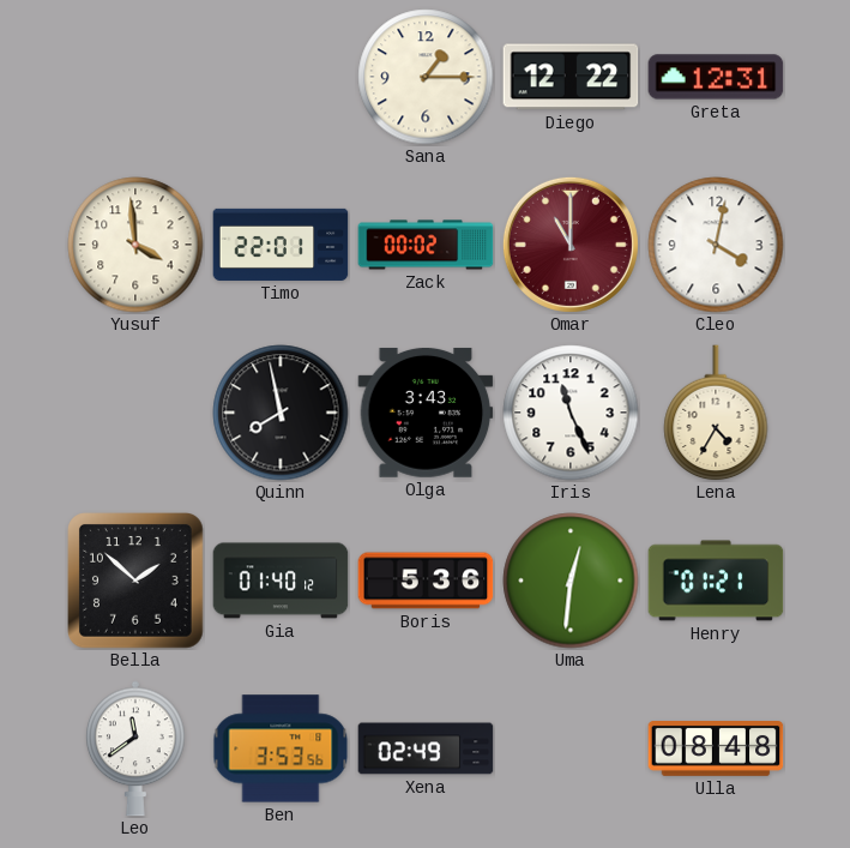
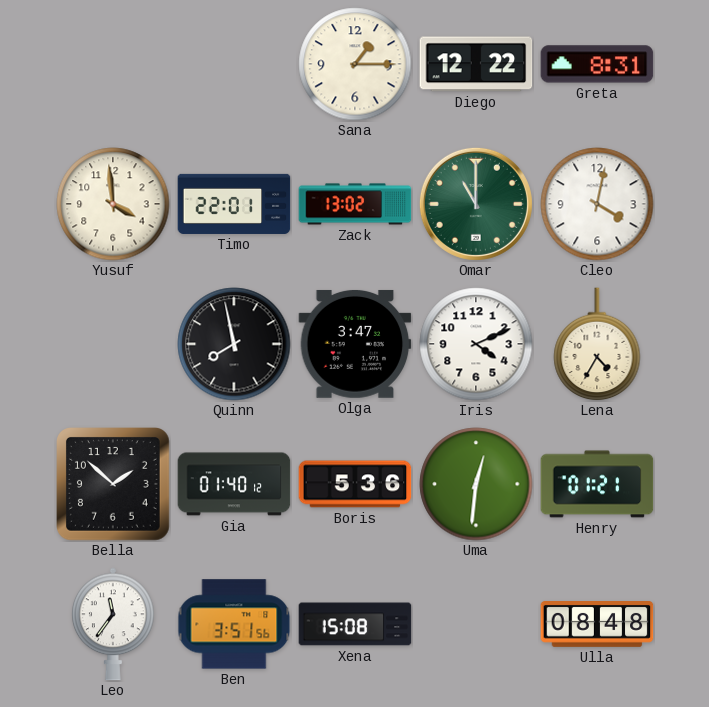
Greta: 12:31 -> 8:31 (597, 64)
Zack: 00:02 -> 13:02 (355, 204)
Omar dial: burgundy -> green (476, 204)
Olga: 3:43 -> 3:47 (355, 344)
Iris: 11:26 -> 4:11 (476, 344)
Leo: 11:39 -> 11:36 (113, 624)
Ben: 3:53 -> 3:51 (234, 624)
Xena: 02:49 -> 15:08 (355, 624)
